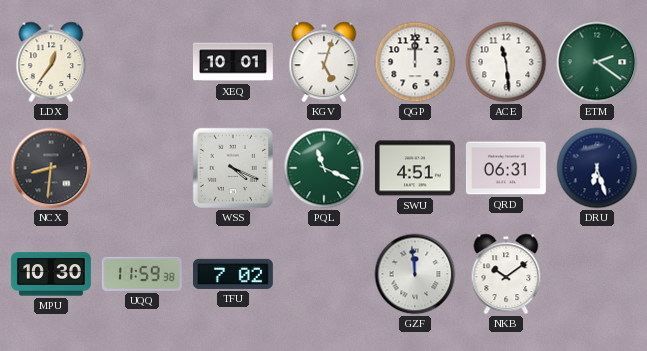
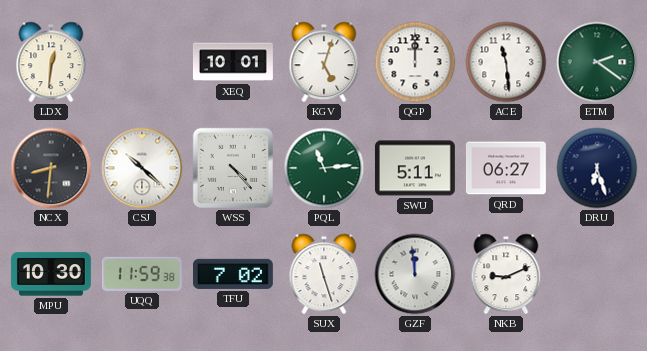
LDX: 12:36 -> 12:31 (51, 62)
CSJ: none -> 10:22 (142, 168)
WSS: 4:19 -> 4:23 (233, 168)
PQL: 11:19 -> 11:14 (324, 168)
SWU: 4:51 -> 5:11 (415, 168)
QRD: 06:31 -> 06:27 (506, 168)
SUX: none -> 11:27 (324, 274)
NKB: 10:09 -> 9:11 (506, 274)
